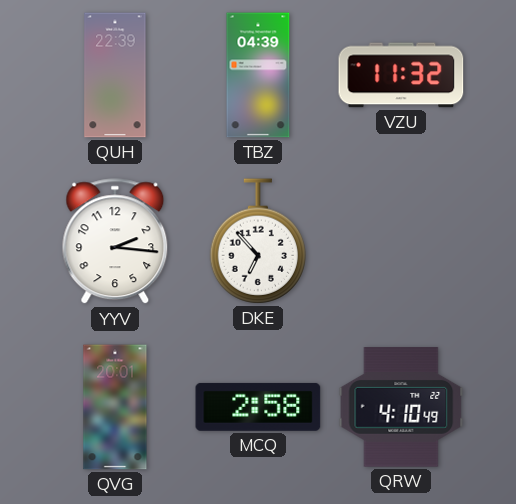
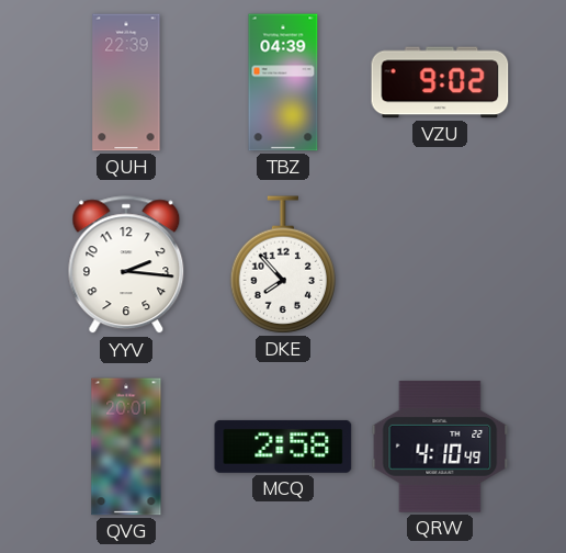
VZU: 11:32 -> 9:02 (440, 82)
DKE: 6:53 -> 7:53 (283, 264)
